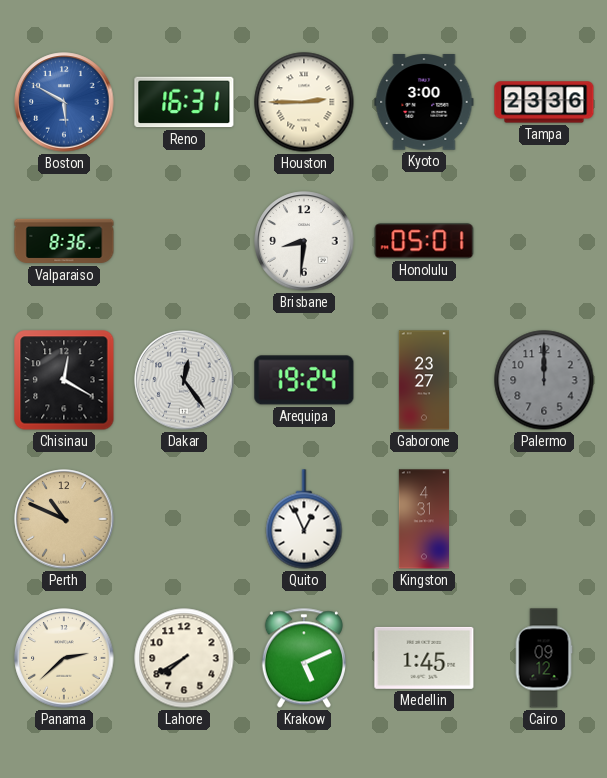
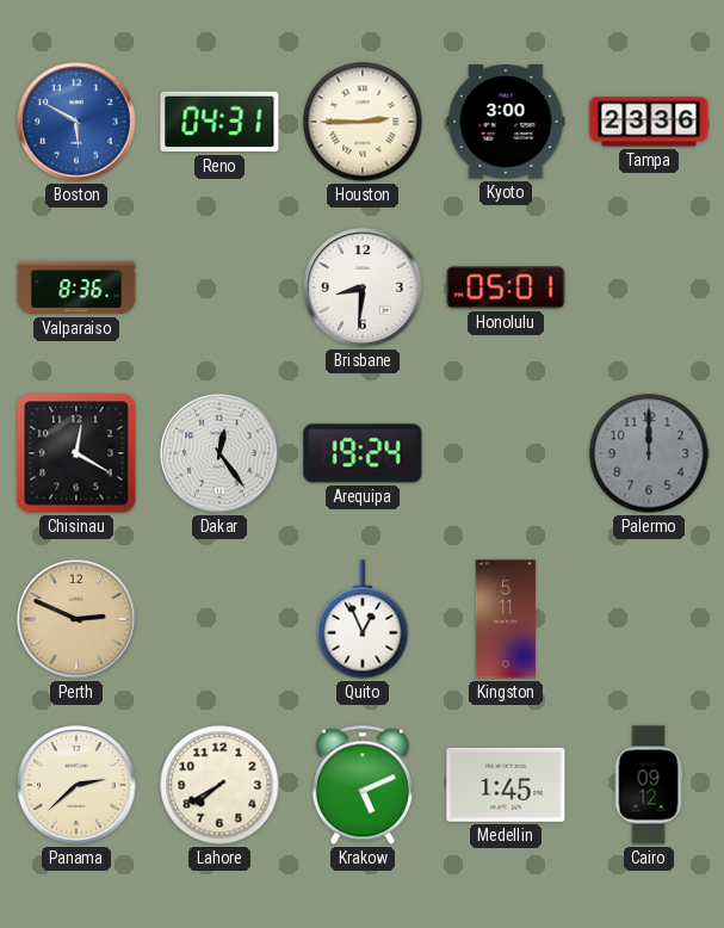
Reno: 16:31 -> 04:31 (219, 122)
Gaborone: 23:27 -> none (424, 380)
Perth: 10:49 -> 2:49 (76, 619)
Kingston: 4:31 -> 5:11 (505, 619)
